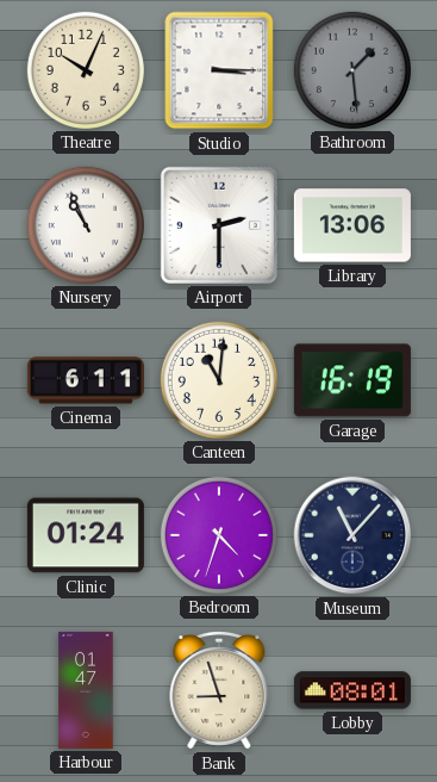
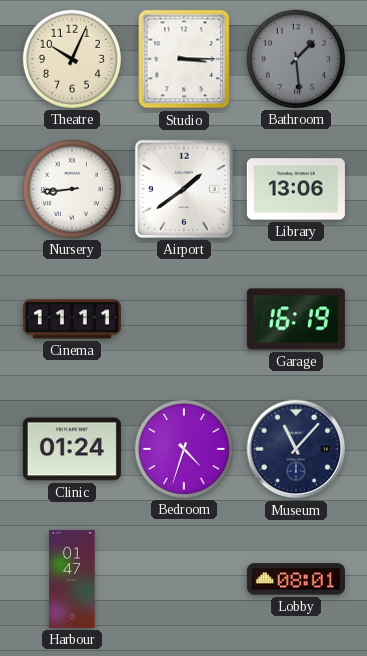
Nursery: 10:56 -> 8:44 (72, 189)
Airport: 2:30 -> 1:39 (184, 189)
Cinema: 6:11 -> 11:11 (72, 319)
Canteen: 11:01 -> none (219, 380)
Bank: 8:57 -> none (219, 690)
